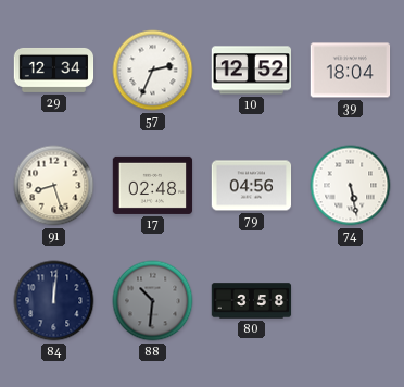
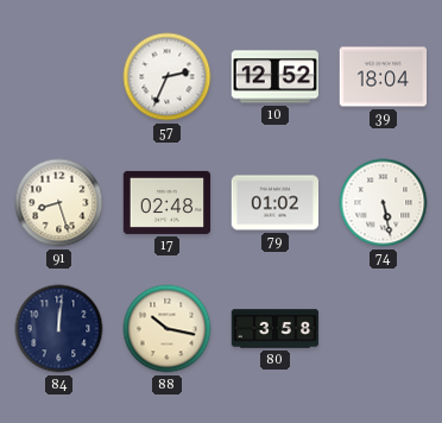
29: 12:34 -> none (54, 70)
79: 04:56 -> 01:02 (276, 203)
88: 10:31 -> 10:17 (168, 329)
88 dial: grey -> cream (168, 329)
